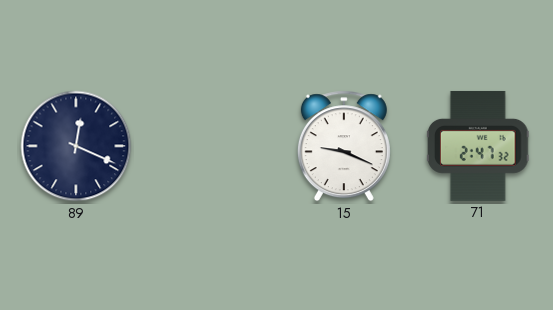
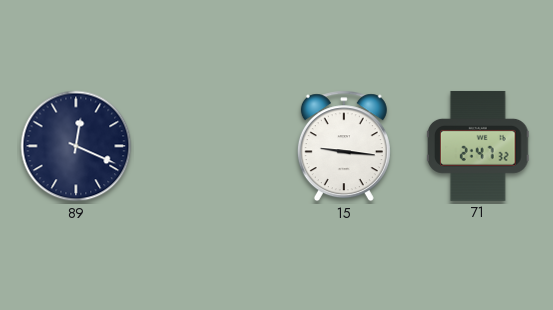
15: 9:19 -> 9:16 (344, 146)
